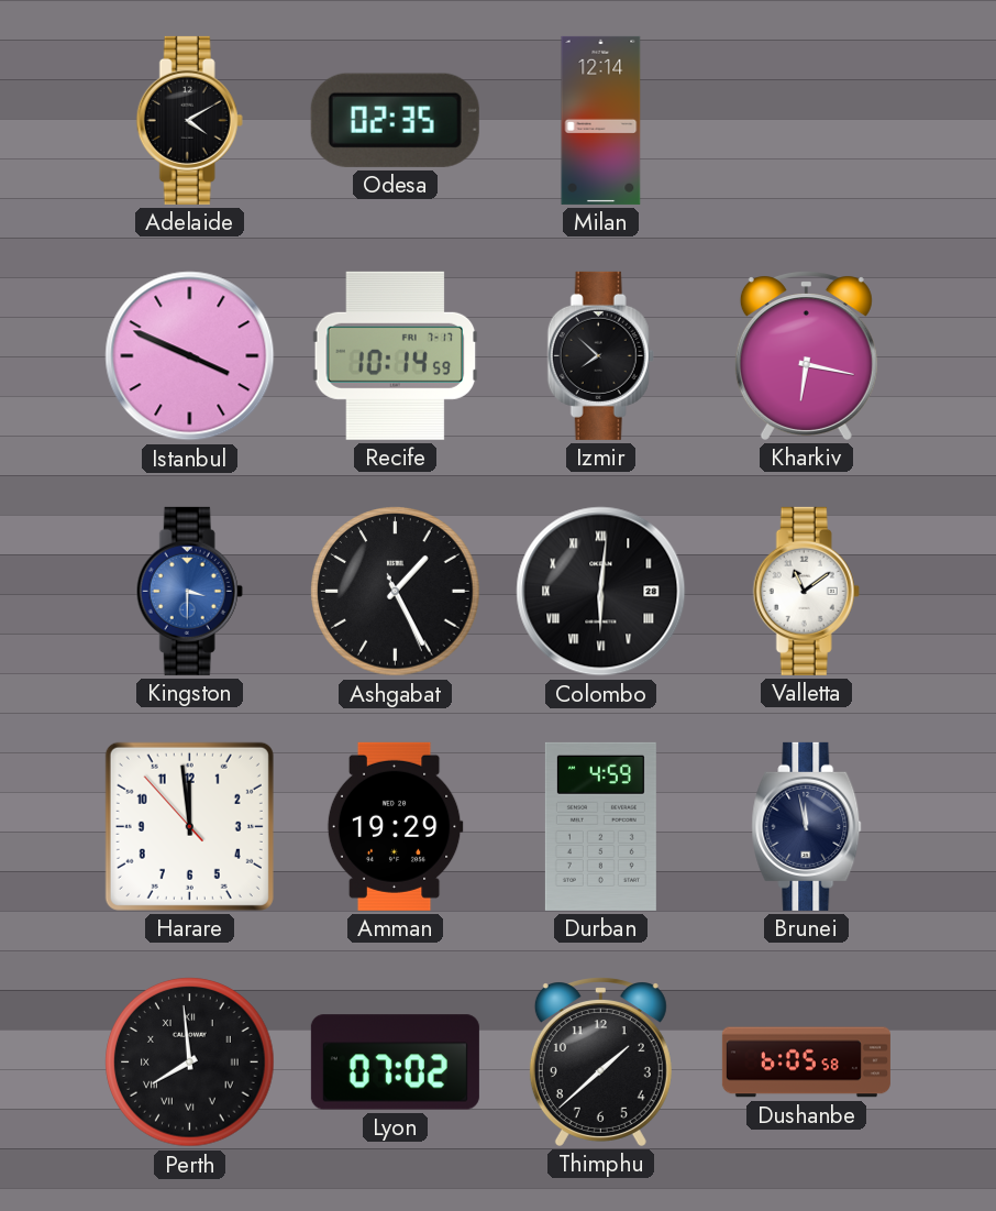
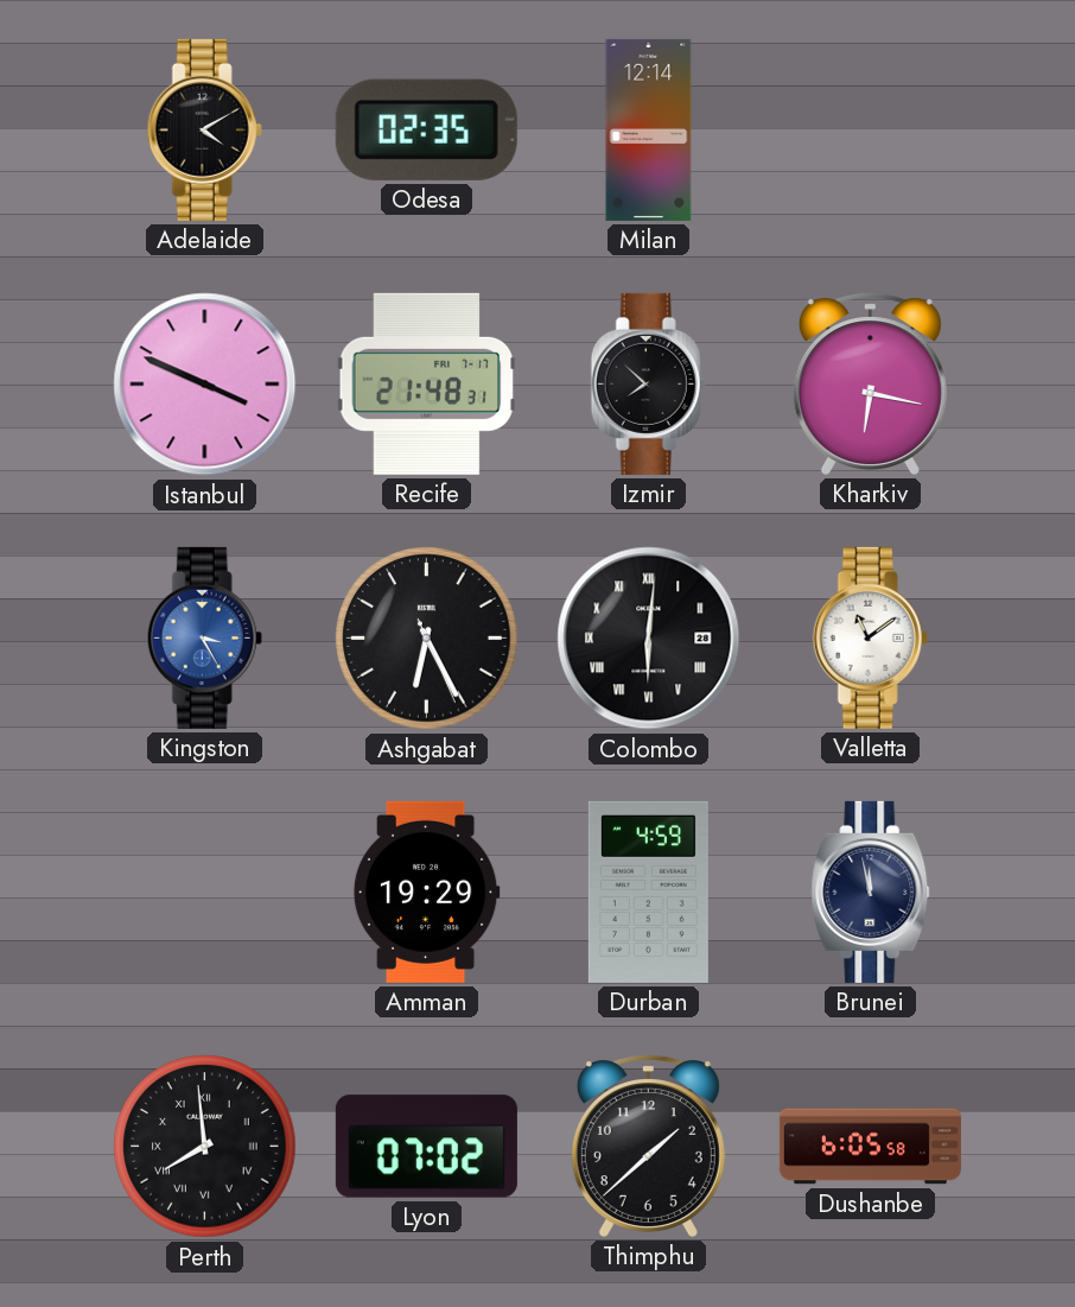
Recife: 10:14 -> 21:48 (427, 383)
Kingston: 3:30 -> 3:25 (204, 637)
Ashgabat: 1:25 -> 6:25 (427, 639)
Harare: 11:58 -> none (189, 826)
